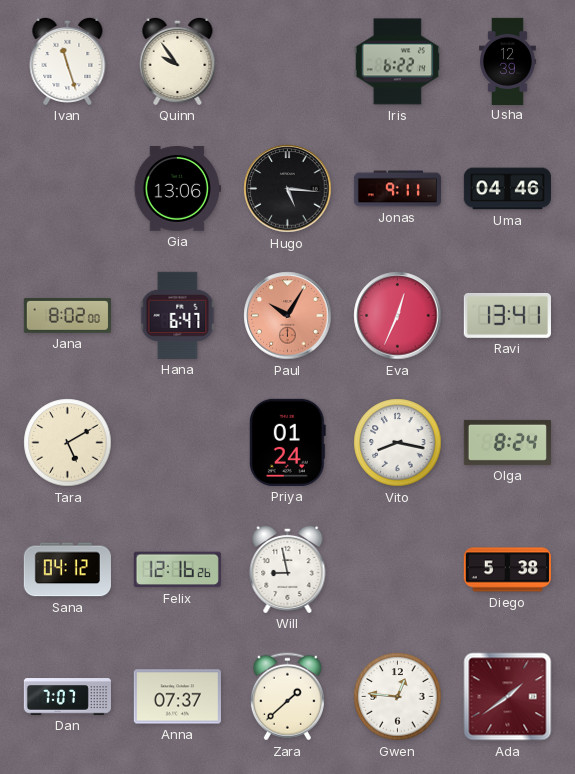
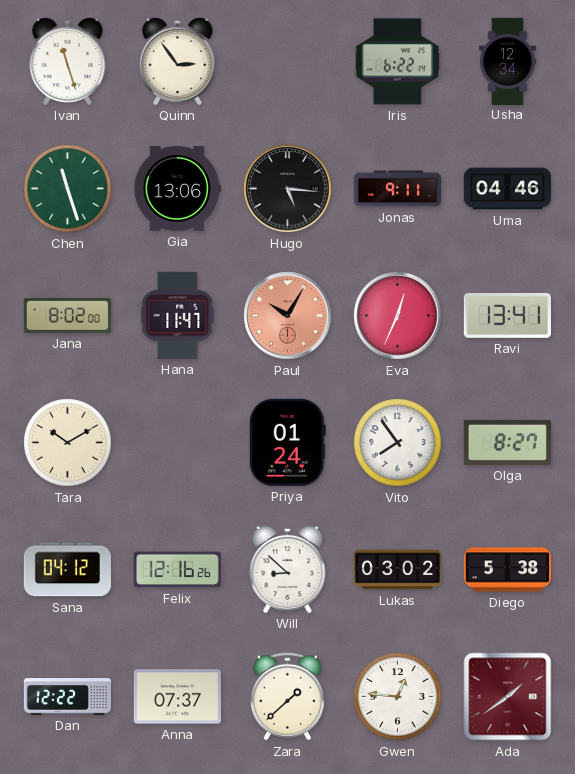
Quinn: 9:54 -> 2:54 (178, 61)
Usha: 12:39 -> 12:34 (508, 61)
Chen: none -> 11:27 (68, 189)
Hana: 6:47 -> 11:47 (178, 315)
Tara: 5:10 -> 10:10 (68, 443)
Vito: 8:17 -> 7:54 (398, 443)
Olga: 8:24 -> 8:27 (507, 442)
Will: 8:58 -> 8:52 (288, 569)
Lukas: none -> 03:02 (397, 570)
Dan: 7:07 -> 12:22 (67, 697)
